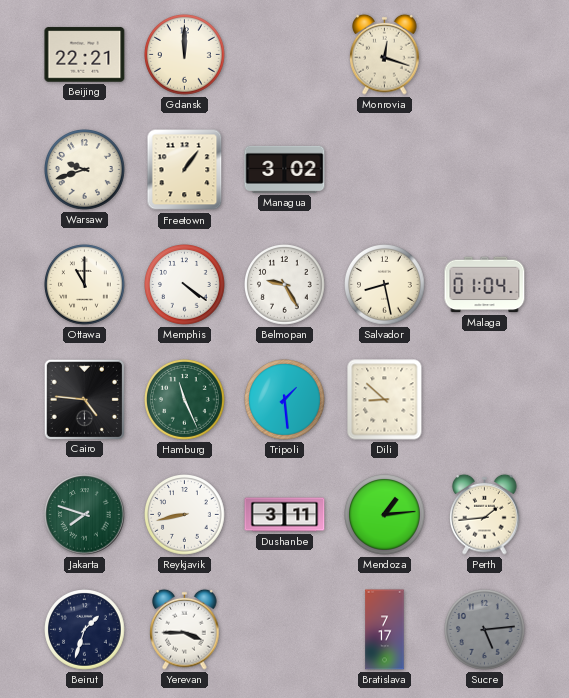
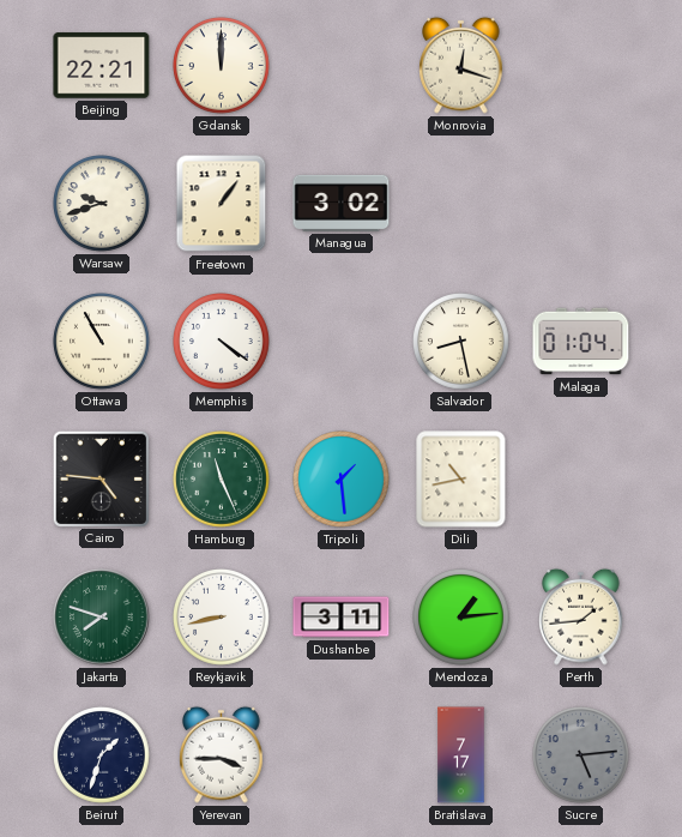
Ottawa: 11:00 -> 10:55 (102, 342)
Belmopan: 9:25 -> none (285, 285)
Dili: 8:52 -> 10:43 (461, 480)
